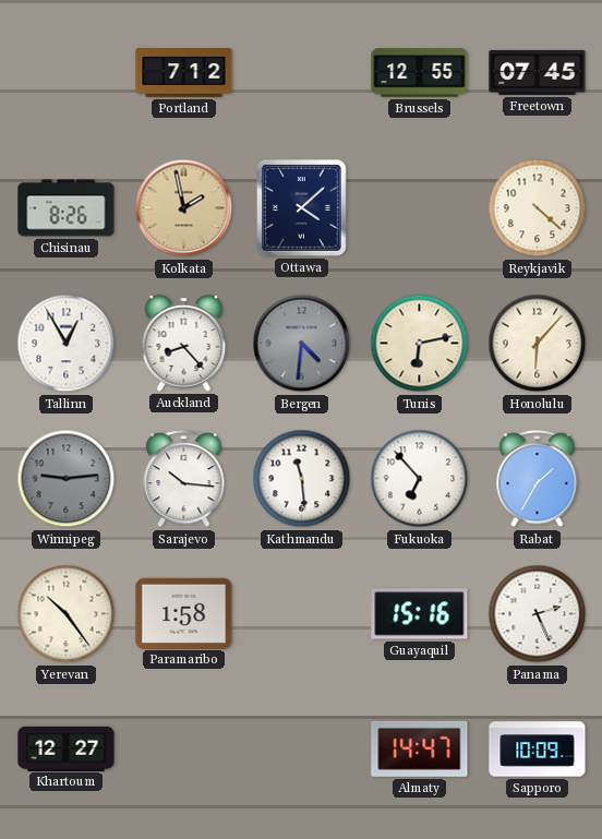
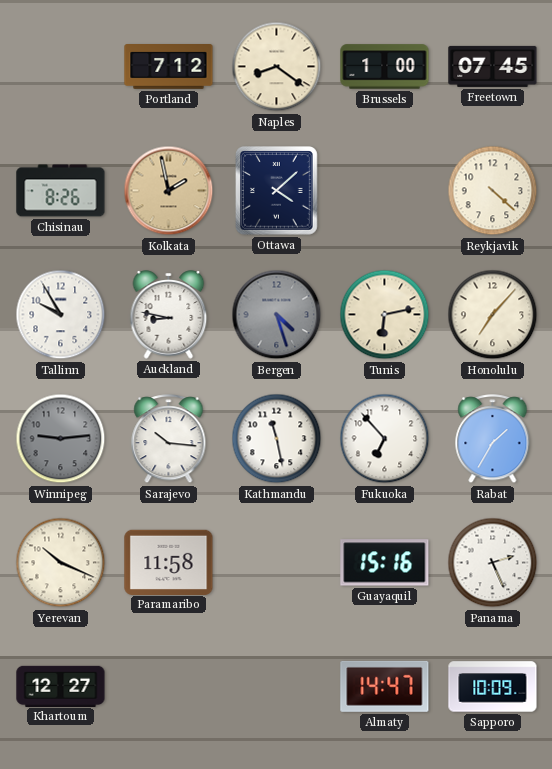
Naples: none -> 8:21 (277, 67)
Brussels: 12:55 -> 1:00 (385, 67)
Tallinn: 12:55 -> 9:55 (61, 315)
Auckland: 8:23 -> 8:47 (169, 315)
Bergen: 4:31 -> 4:27 (277, 315)
Honolulu: 6:07 -> 7:07 (493, 315)
Kathmandu: 11:29 -> 11:28 (277, 439)
Yerevan: 10:24 -> 10:19 (61, 563)
Paramaribo: 1:58 -> 11:58 (169, 562)
